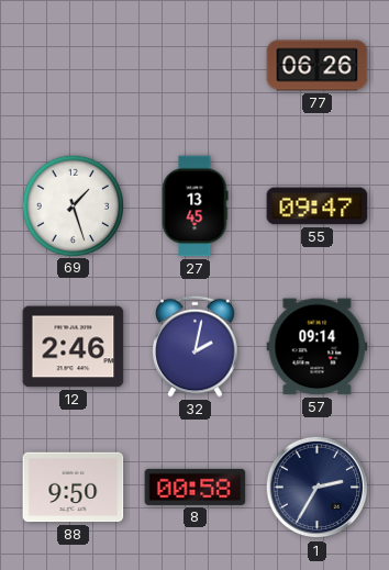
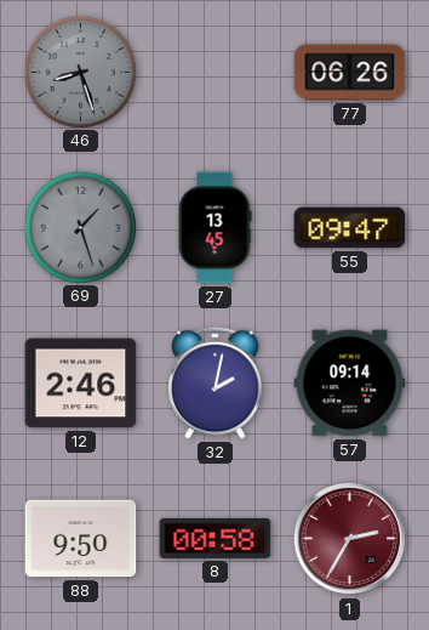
46: none -> 8:27 (80, 72)
69 dial: white -> grey (80, 227)
1 dial: navy -> burgundy (350, 539)
